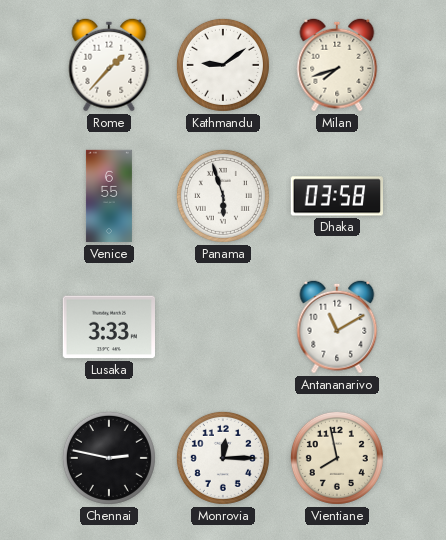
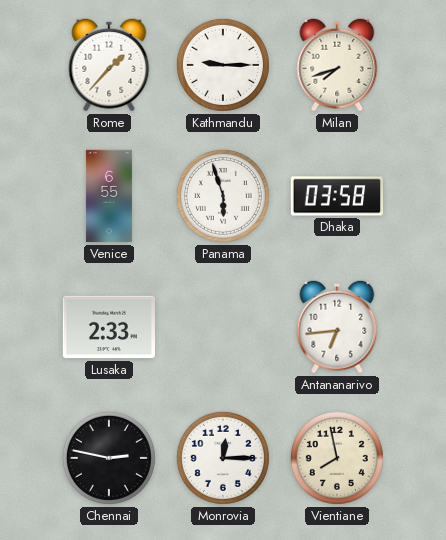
Kathmandu: 9:09 -> 9:15 (223, 65)
Lusaka: 3:33 -> 2:33 (108, 327)
Antananarivo: 11:10 -> 6:44 (337, 327)
